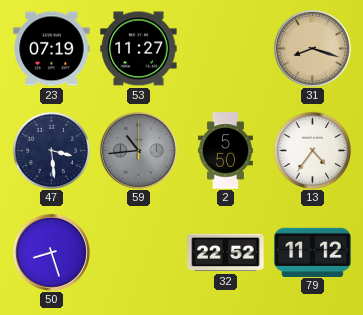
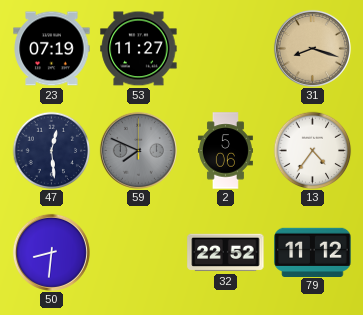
47: 3:29 -> 12:29 (51, 150)
59: 10:44 -> 7:49 (138, 150)
2: 5:50 -> 5:06 (225, 151)
50: 8:27 -> 8:31 (51, 252)
